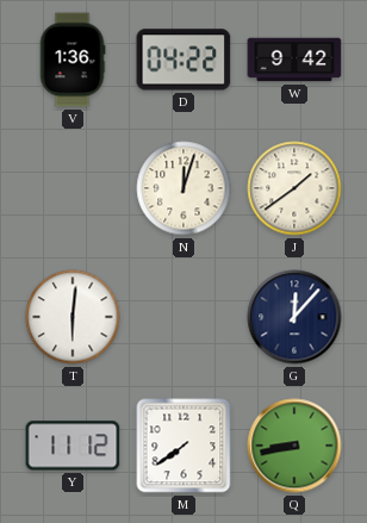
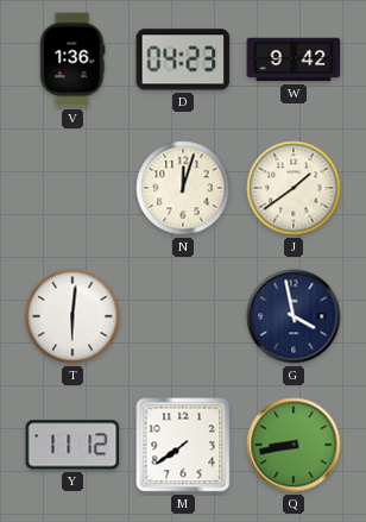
D: 04:22 -> 04:23 (183, 59)
G: 12:07 -> 3:58 (294, 316)
